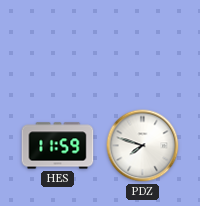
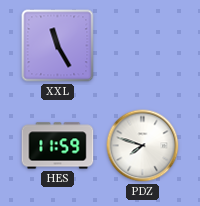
XXL: none -> 11:25 (58, 46)
